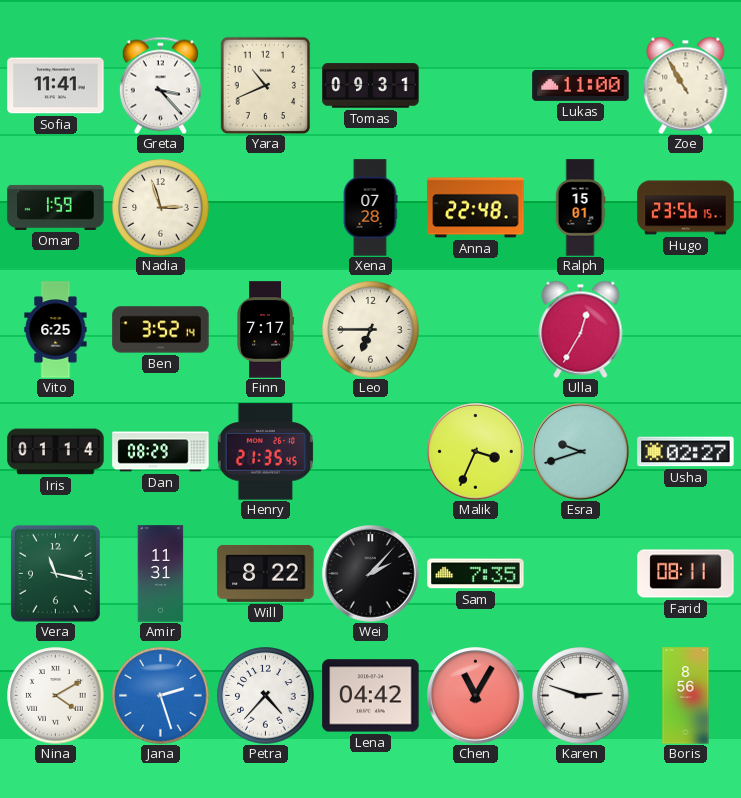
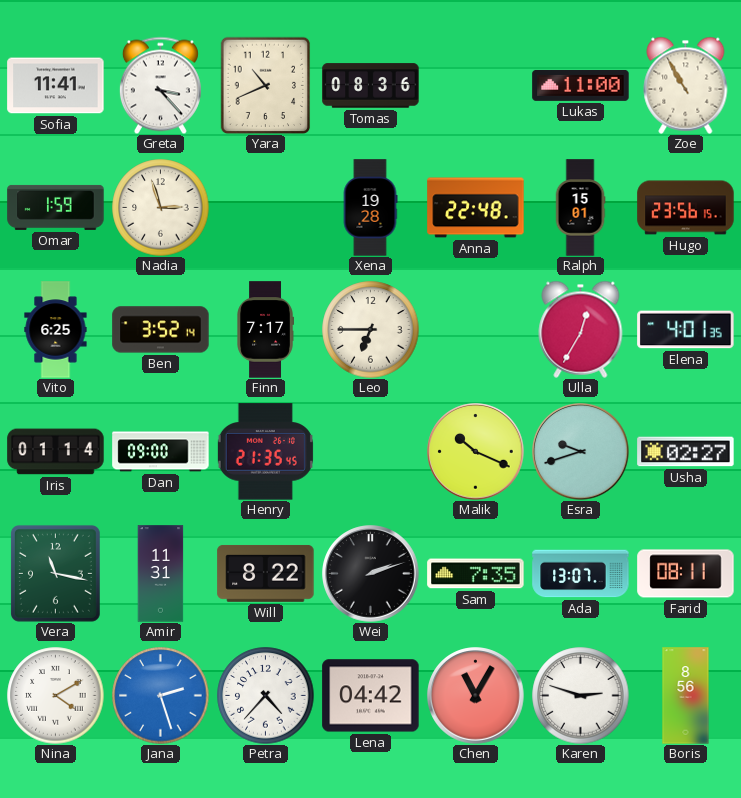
Tomas: 09:31 -> 08:36 (371, 86)
Xena: 07:28 -> 19:28 (370, 208)
Elena: none -> 4:01 (686, 330)
Dan: 08:29 -> 09:00 (161, 452)
Malik: 3:34 -> 10:19 (476, 452)
Wei: 2:07 -> 2:12 (371, 574)
Ada: none -> 13:07 (581, 574)
